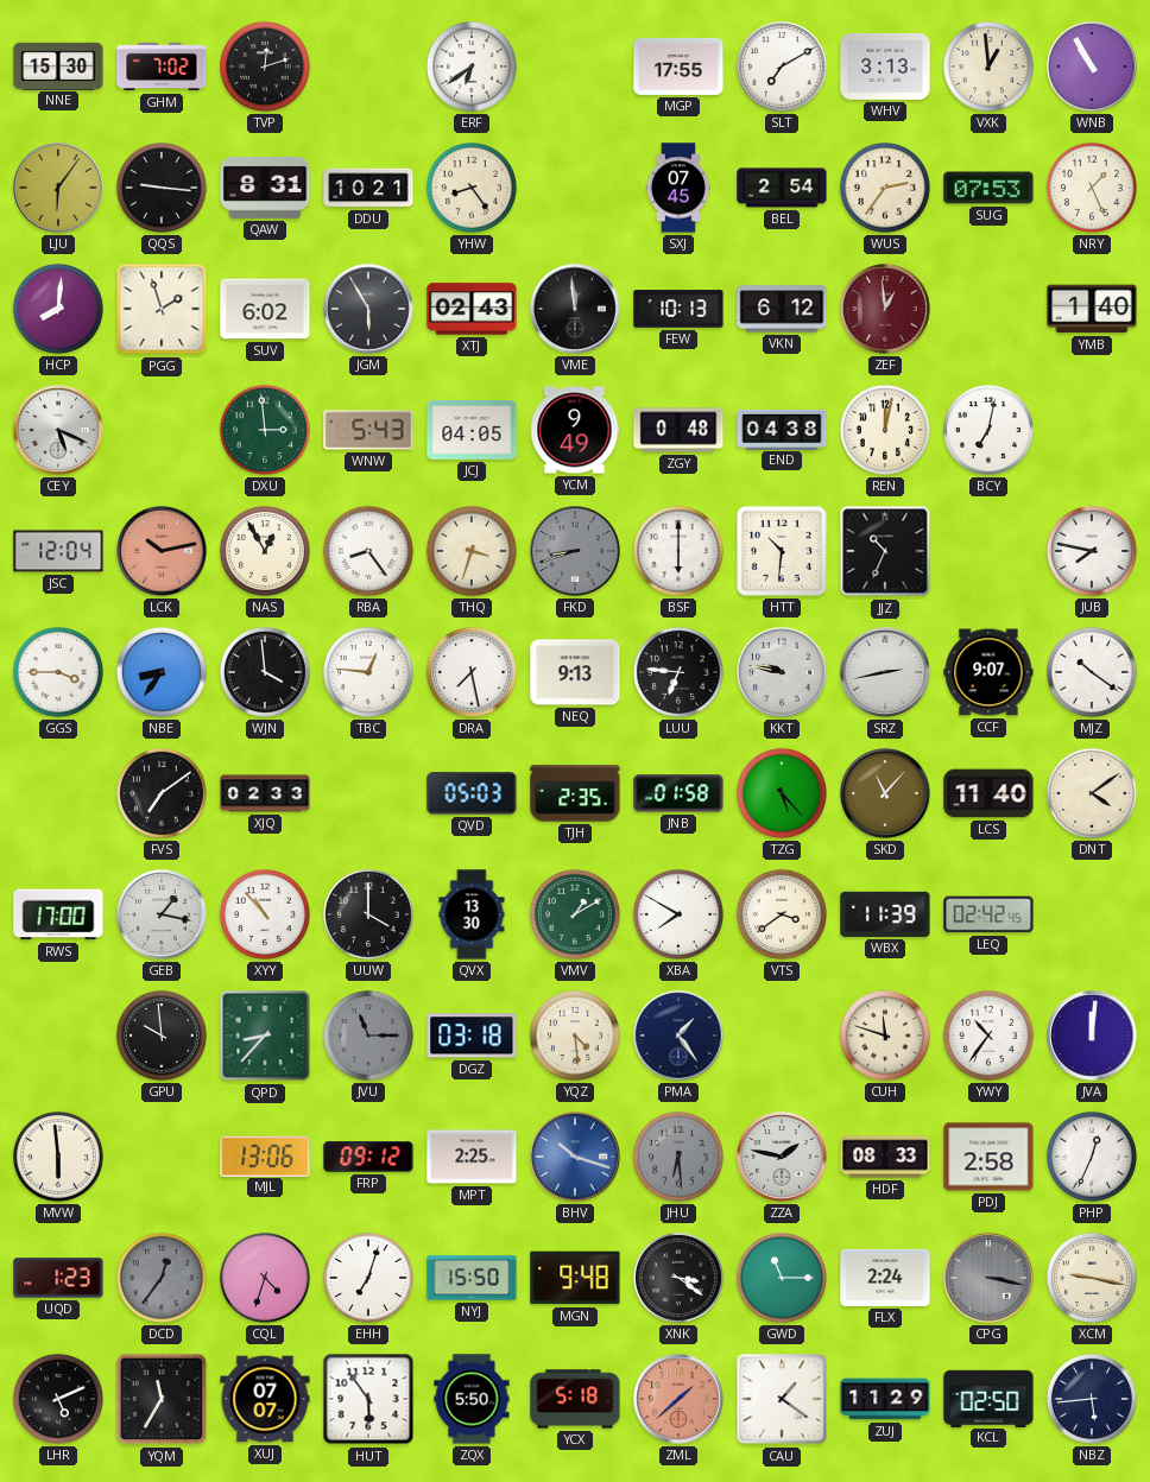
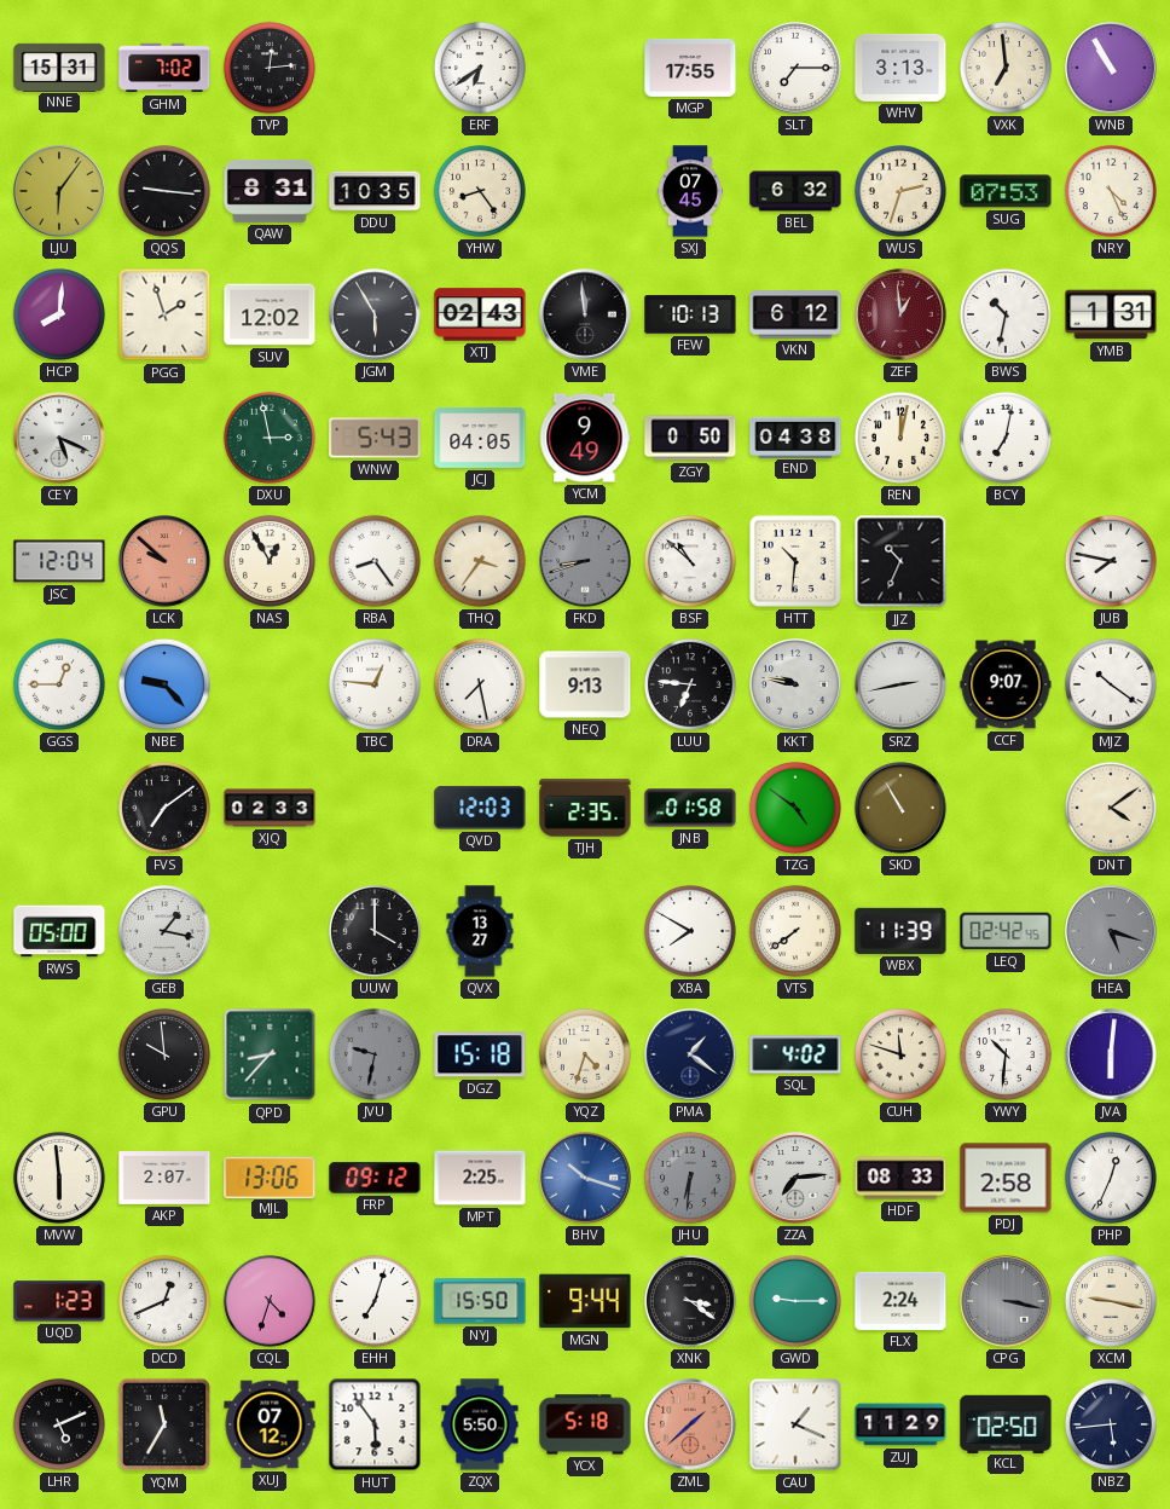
NNE: 15:30 -> 15:31 (59, 67)
TVP: 12:12 -> 12:14 (270, 68)
SLT: 7:10 -> 7:15 (795, 68)
VXK: 12:59 -> 6:59 (1006, 68)
DDU: 10:21 -> 10:35 (375, 191)
BEL: 2:54 -> 6:32 (795, 191)
WUS: 2:36 -> 2:33 (900, 191)
NRY: 1:26 -> 4:26 (1111, 191)
SUV: 6:02 -> 12:02 (270, 314)
BWS: none -> 10:32 (1006, 314)
YMB: 1:40 -> 1:31 (1111, 314)
DXU: 2:59 -> 2:58 (270, 438)
ZGY: 0:48 -> 0:50 (690, 438)
LCK: 10:13 -> 9:52 (164, 561)
THQ: 3:33 -> 3:36 (480, 561)
BSF: 6:00 -> 10:52 (690, 561)
GGS: 3:45 -> 12:45 (59, 684)
NBE: 8:36 -> 9:23 (164, 684)
WJN: 3:59 -> none (265, 672)
QVD: 05:03 -> 12:03 (480, 808)
TZG: 5:23 -> 4:51 (795, 808)
SKD: 11:07 -> 10:55 (900, 808)
LCS: 11:40 -> none (988, 793)
RWS: 17:00 -> 05:00 (59, 931)
XYY: 10:53 -> none (265, 914)
QVX: 13:30 -> 13:27 (480, 931)
VMV: 1:10 -> none (575, 914)
VTS: 3:39 -> 7:39 (795, 931)
HEA: none -> 5:18 (1111, 931)
JVU: 11:15 -> 9:32 (375, 1054)
DGZ: 03:18 -> 15:18 (480, 1054)
YQZ: 4:29 -> 4:33 (585, 1054)
PMA: 1:24 -> 1:21 (690, 1054)
SQL: none -> 4:02 (795, 1054)
YWY: 10:36 -> 10:31 (1006, 1054)
JVA: 12:01 -> 6:01 (1111, 1054)
AKP: none -> 2:07 (164, 1179)
JHU: 6:29 -> 6:31 (690, 1178)
ZZA: 1:47 -> 7:14 (795, 1178)
DCD: 12:36 -> 12:41 (164, 1301)
DCD dial: grey -> white (164, 1301)
MGN: 9:48 -> 9:44 (585, 1301)
GWD: 11:15 -> 9:15 (795, 1301)
XUJ: 07:07 -> 07:12 (270, 1424)
CAU: 1:21 -> 1:19 (795, 1424)
